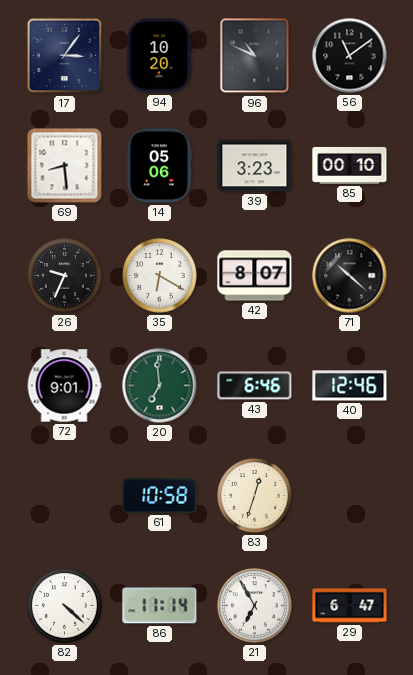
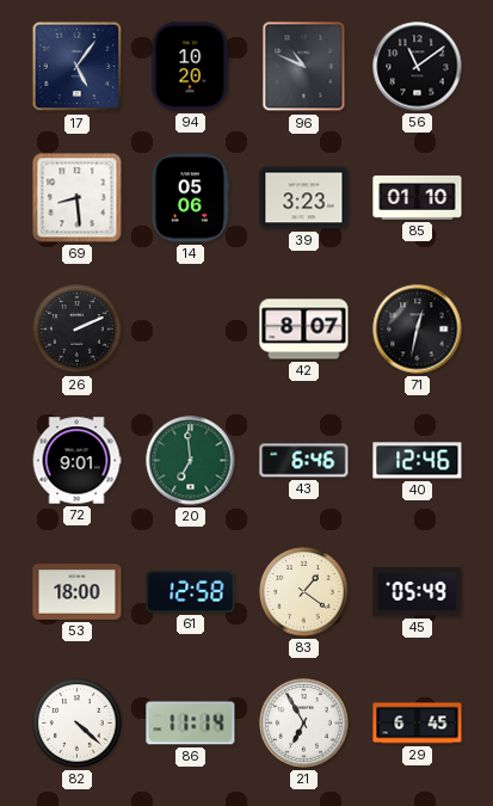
17: 3:06 -> 5:06 (78, 67)
85: 00:10 -> 01:10 (418, 197)
26: 9:34 -> 2:11 (78, 330)
35: 6:20 -> none (160, 276)
71: 10:22 -> 12:32 (418, 330)
53: none -> 18:00 (78, 592)
61: 10:58 -> 12:58 (191, 591)
83: 12:33 -> 1:21 (304, 592)
45: none -> 05:49 (418, 592)
29: 6:47 -> 6:45 (418, 724)
